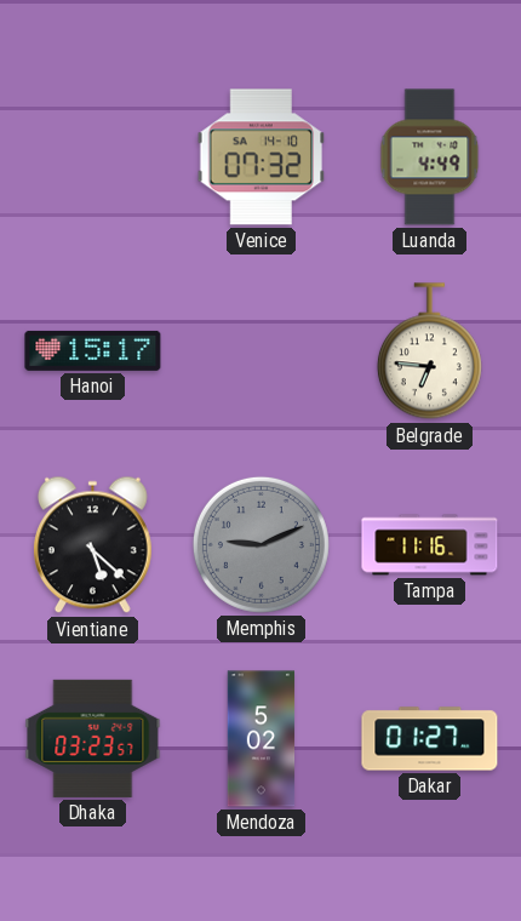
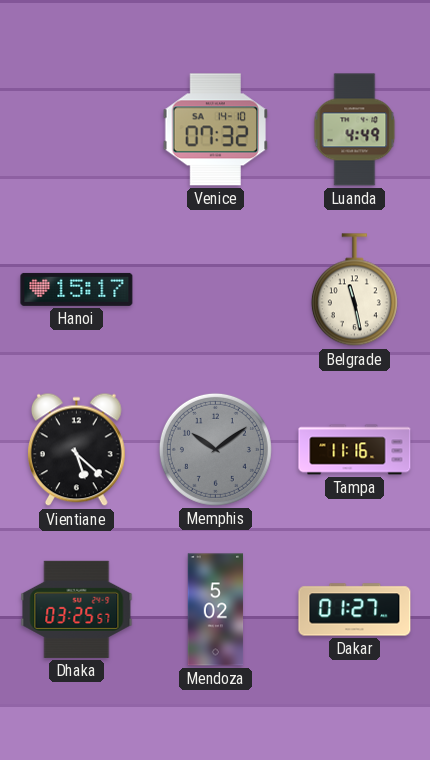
Belgrade: 6:46 -> 11:28 (354, 290)
Memphis: 9:11 -> 10:09 (215, 449)
Dhaka: 03:23 -> 03:25 (77, 609)
